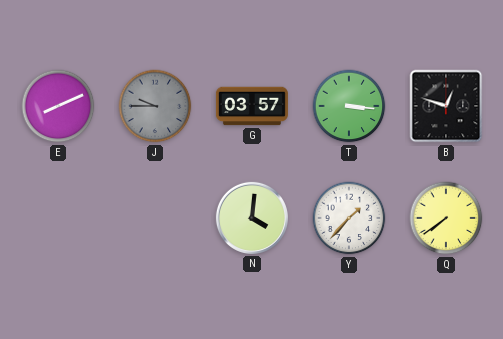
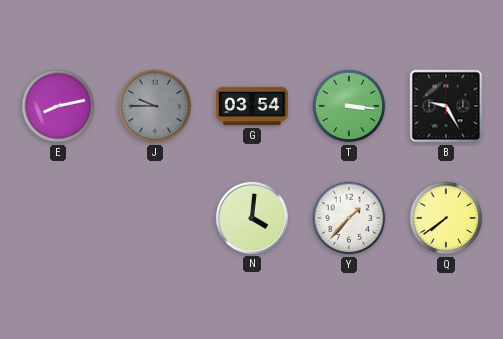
E: 8:11 -> 8:13 (58, 106)
G: 03:57 -> 03:54 (252, 106)
B: 12:48 -> 9:25 (446, 106)
